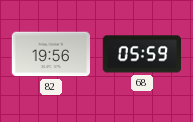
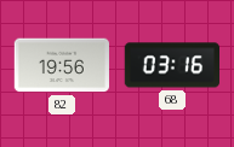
68: 05:59 -> 03:16 (171, 65)
